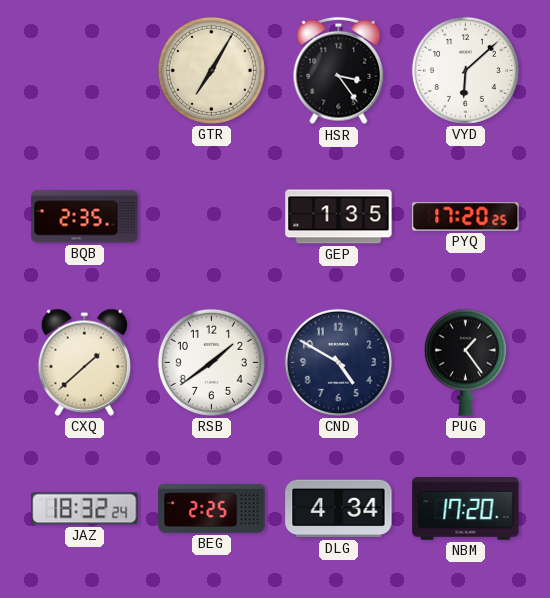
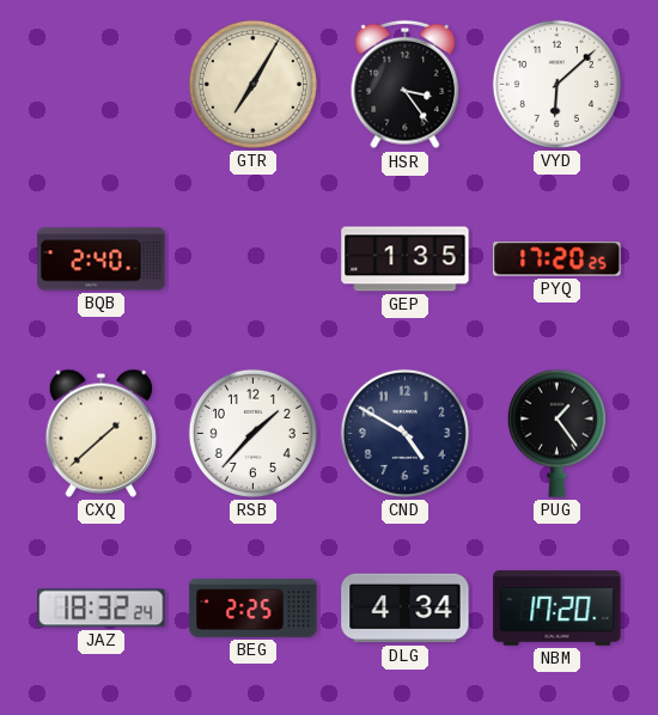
BQB: 2:35 -> 2:40 (102, 259)
RSB: 1:39 -> 1:37 (252, 433)
